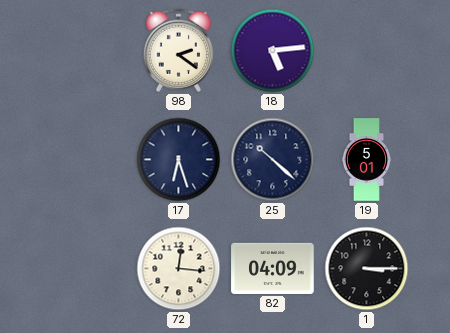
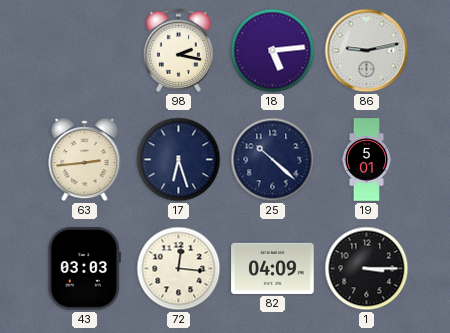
98: 2:21 -> 2:17 (178, 50)
86: none -> 9:13 (367, 51)
63: none -> 2:44 (85, 160)
43: none -> 03:03 (84, 269)
